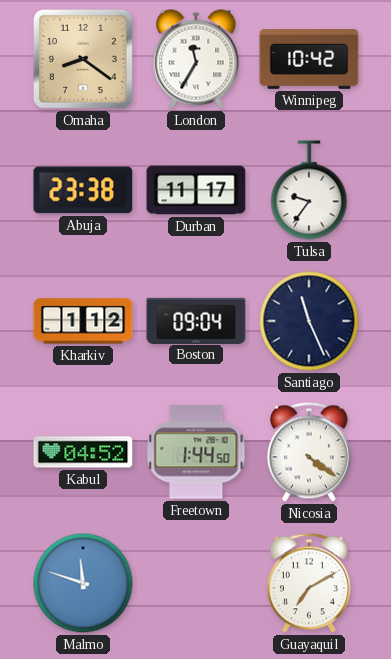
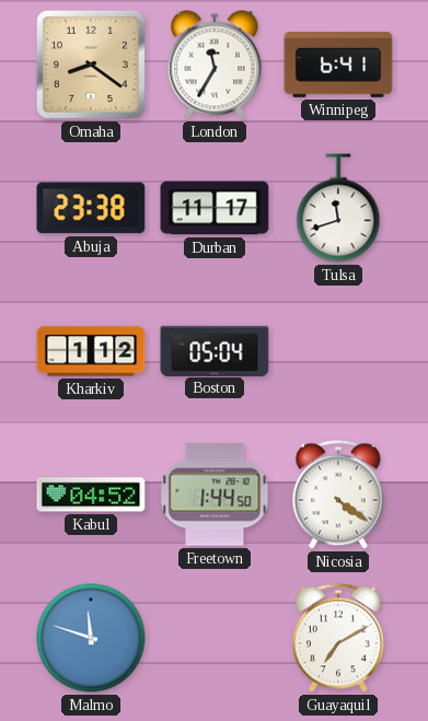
Winnipeg: 10:42 -> 6:41 (338, 66)
Tulsa: 9:36 -> 11:42 (338, 208)
Boston: 09:04 -> 05:04 (215, 350)
Santiago: 11:26 -> none (309, 321)
